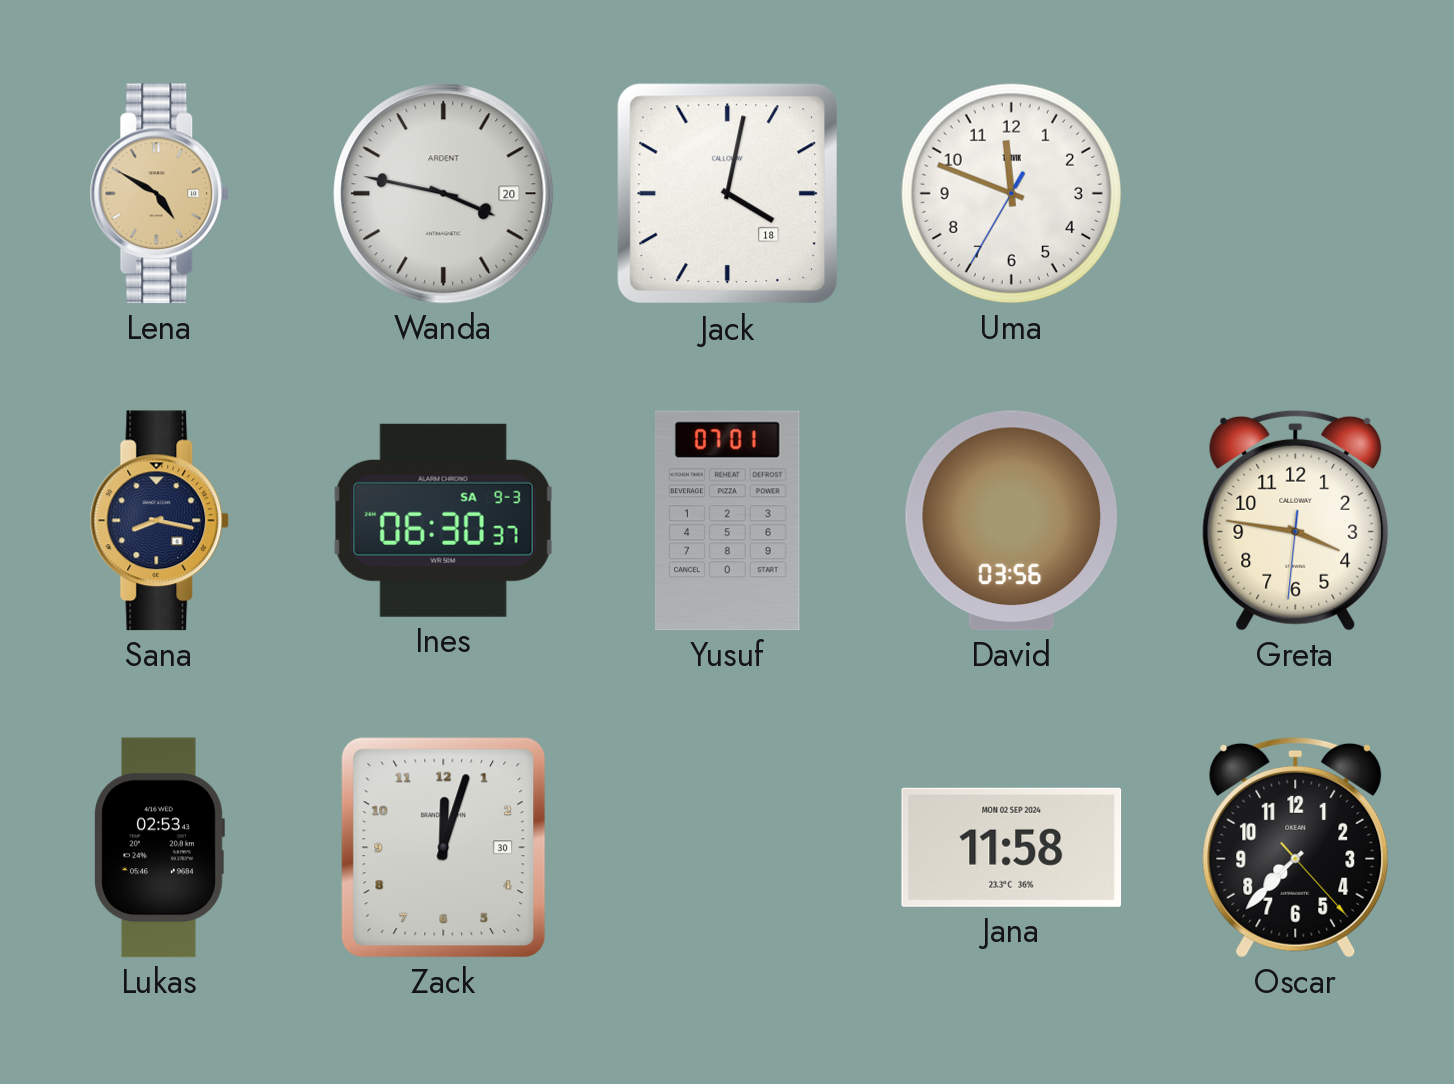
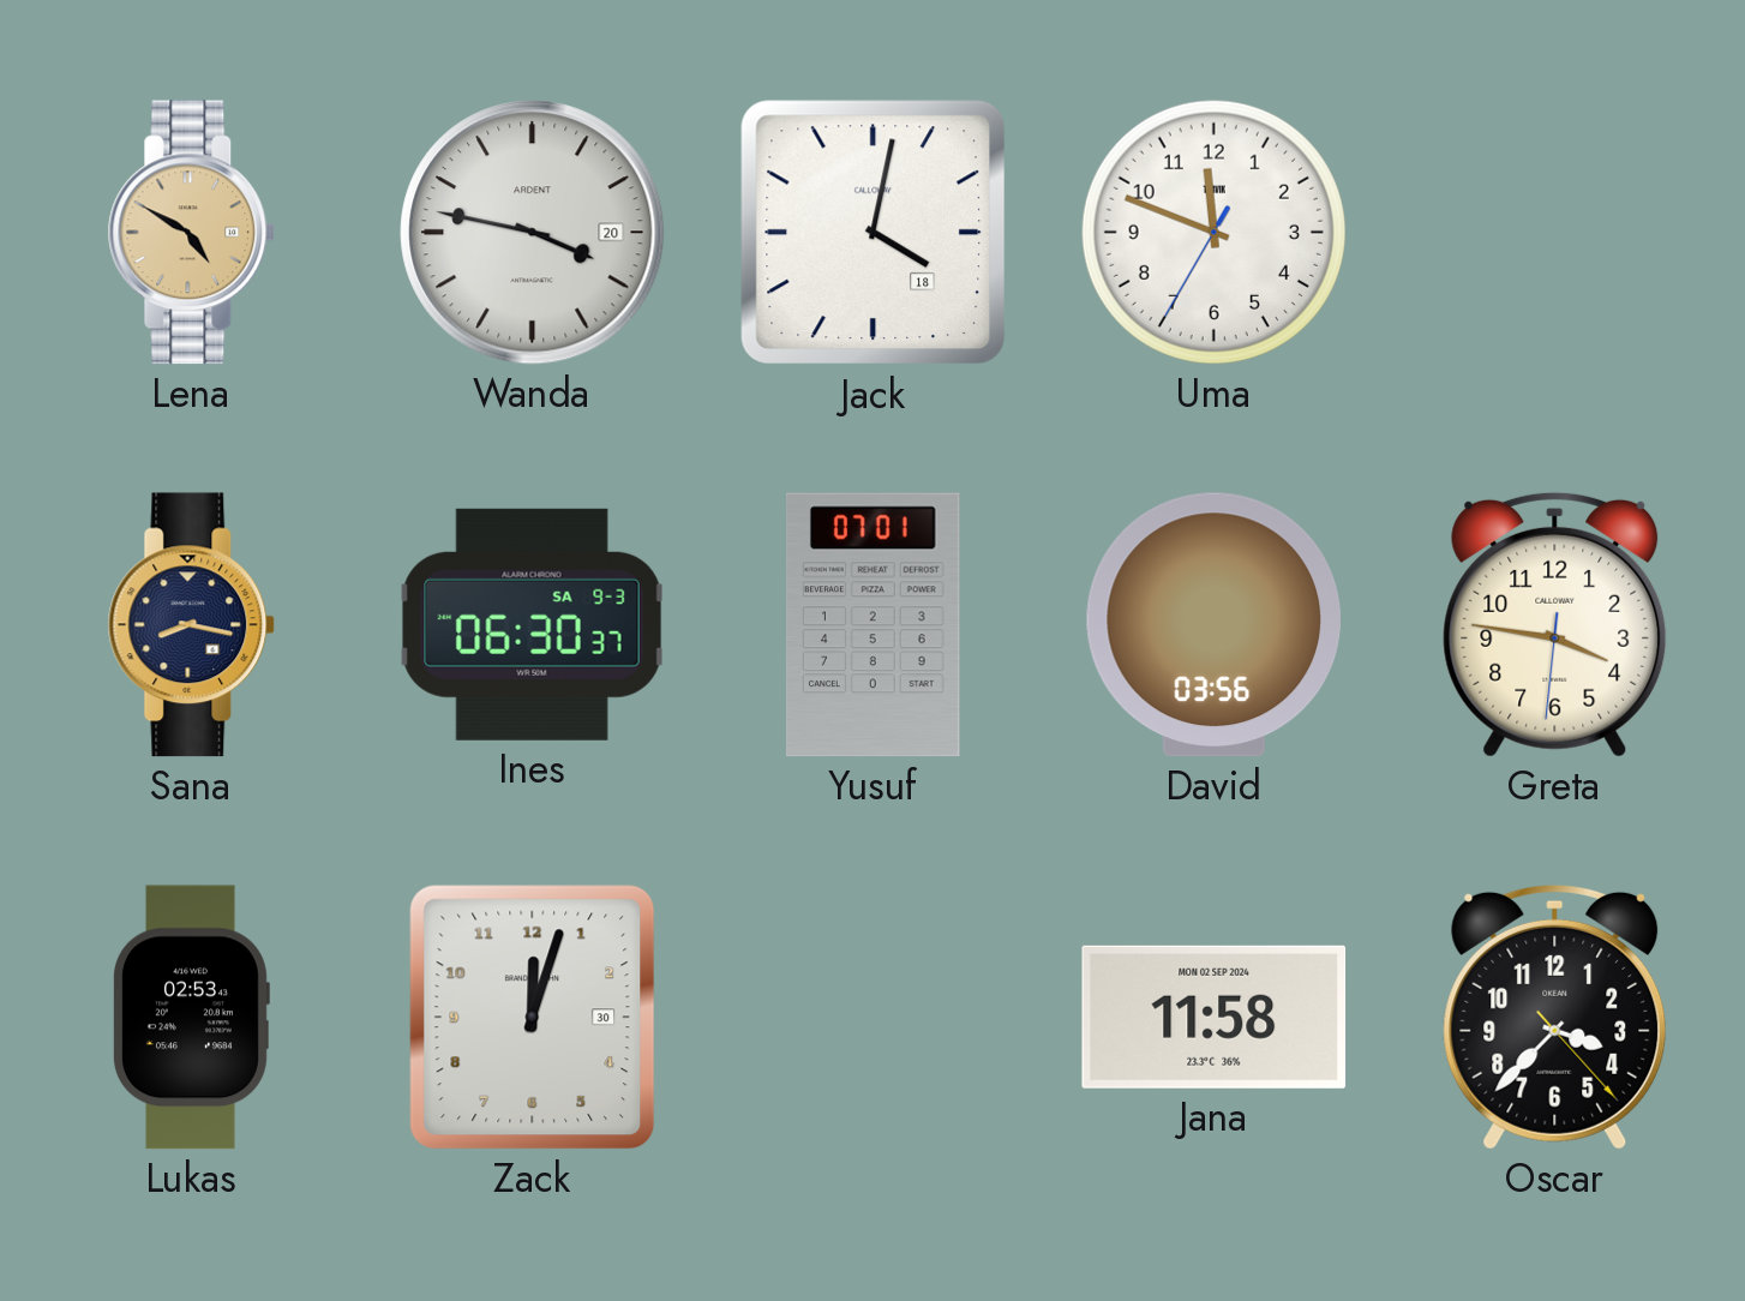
Oscar: 7:37 -> 3:37 (1555, 1017)
